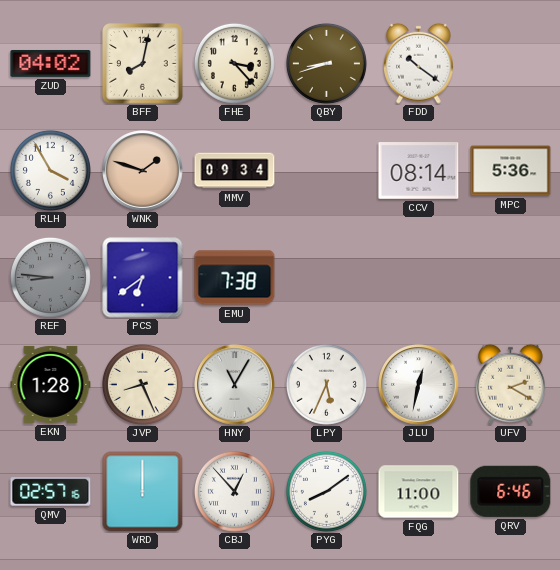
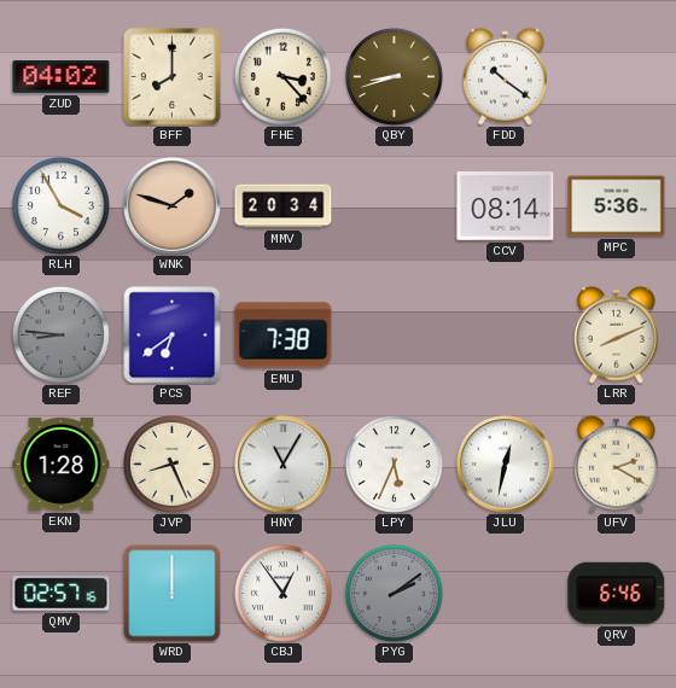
BFF: 8:02 -> 8:00 (173, 77)
MMV: 09:34 -> 20:34 (284, 206)
LRR: none -> 8:11 (617, 334)
CBJ: 12:53 -> 12:54 (282, 593)
PYG: 8:09 -> 2:09 (394, 593)
PYG dial: white -> grey (394, 593)
FQG: 11:00 -> none (419, 492)
